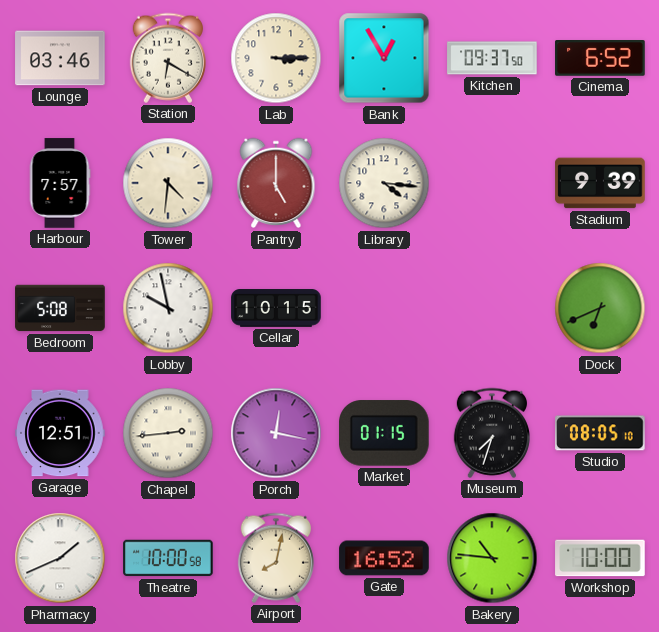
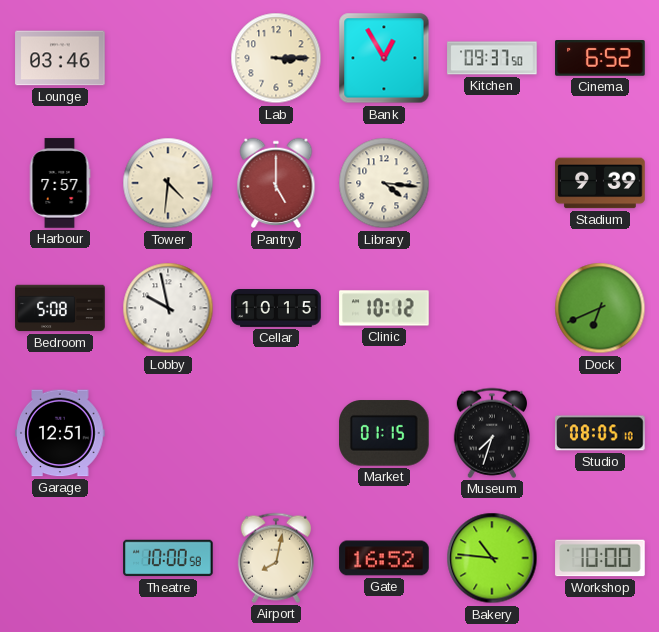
Station: 6:20 -> none (168, 58)
Clinic: none -> 10:12 (384, 308)
Chapel: 2:44 -> none (168, 433)
Porch: 12:17 -> none (276, 433)
Pharmacy: 1:41 -> none (60, 558)
